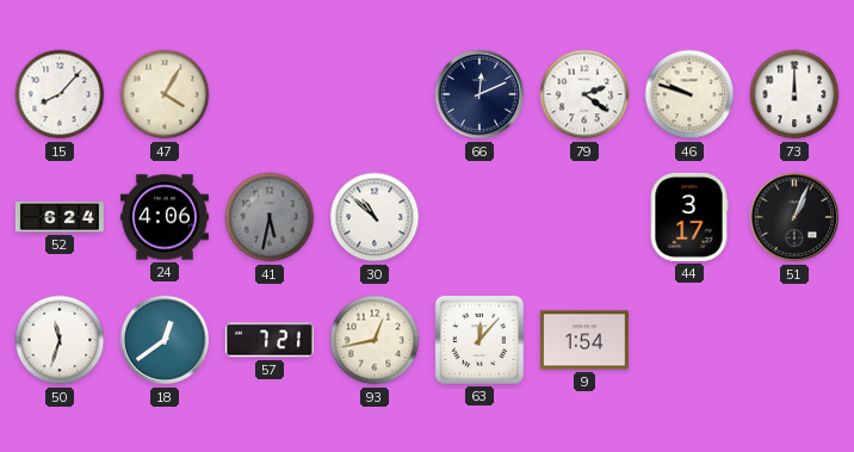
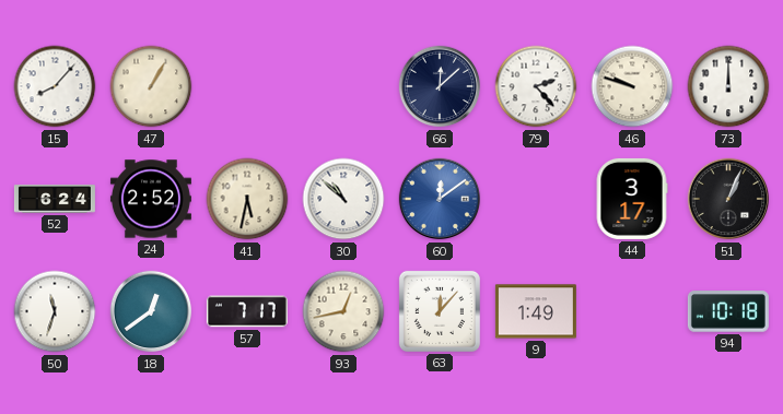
47: 4:05 -> 1:05 (151, 86)
66: 12:11 -> 12:08 (440, 86)
79: 2:21 -> 2:23 (536, 86)
24: 4:06 -> 2:52 (151, 199)
41 dial: grey -> cream (247, 199)
60: none -> 12:09 (440, 199)
57: 7:21 -> 7:17 (247, 311)
9: 1:54 -> 1:49 (536, 311)
94: none -> 10:18 (728, 311)
